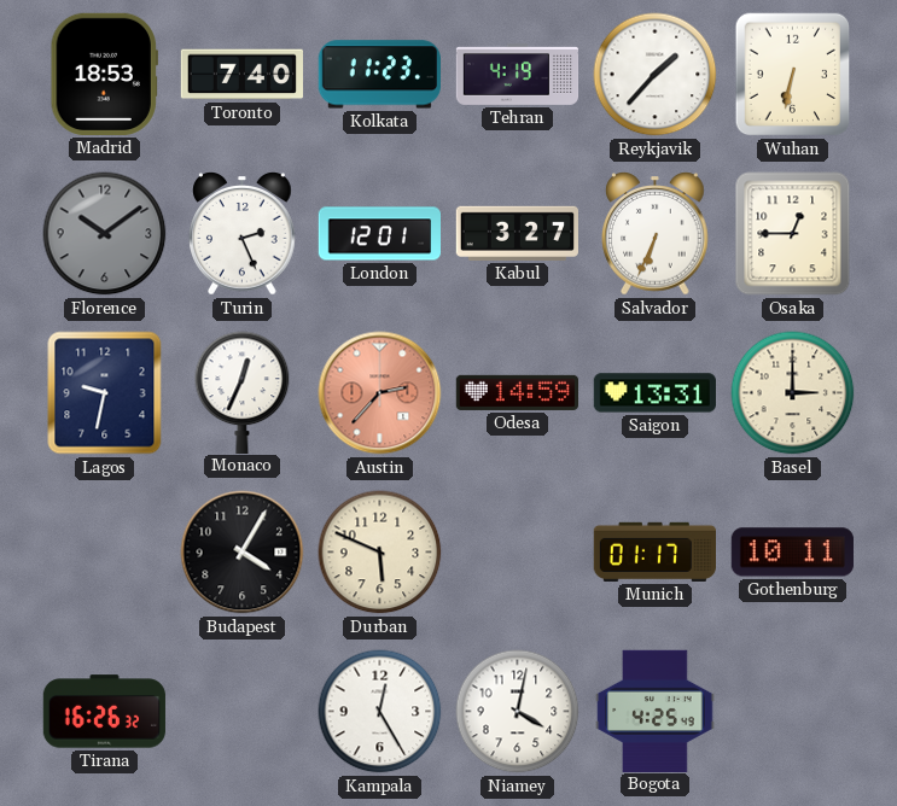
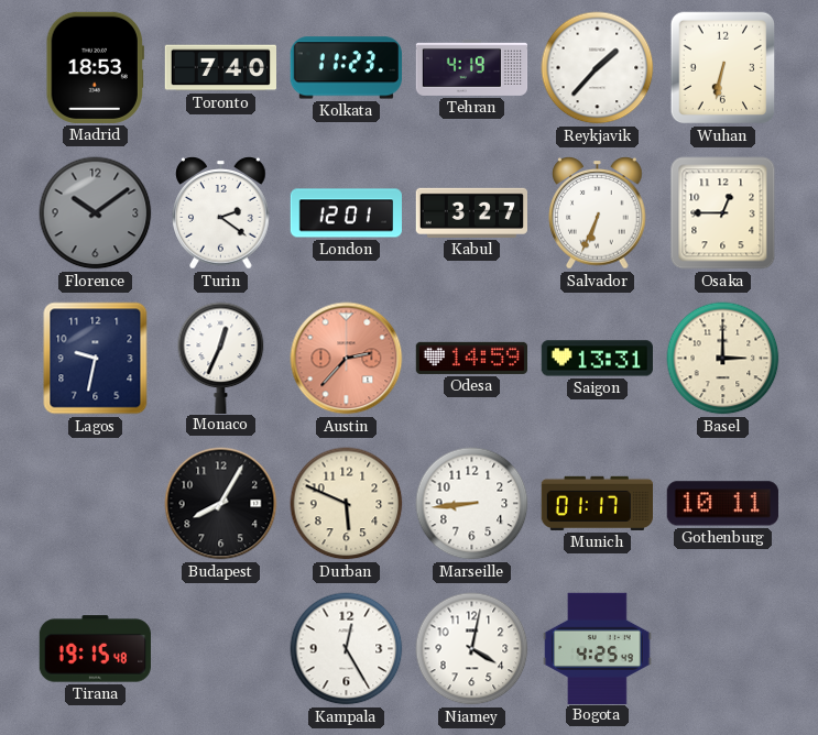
Turin: 2:26 -> 2:21 (221, 213)
Budapest: 4:05 -> 8:05 (221, 504)
Marseille: none -> 8:44 (472, 504)
Tirana: 16:26 -> 19:15 (95, 649)
